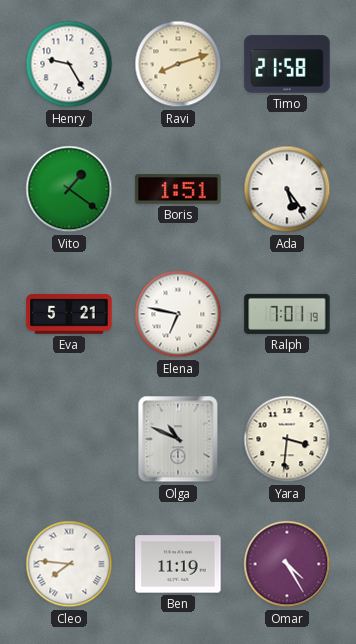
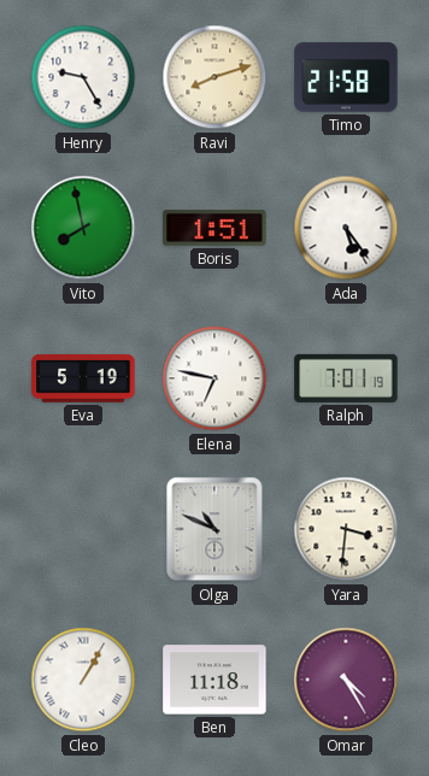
Vito: 1:21 -> 7:58 (83, 228)
Eva: 5:21 -> 5:19 (83, 378)
Cleo: 7:46 -> 1:05 (83, 680)
Ben: 11:19 -> 11:18 (214, 680)
